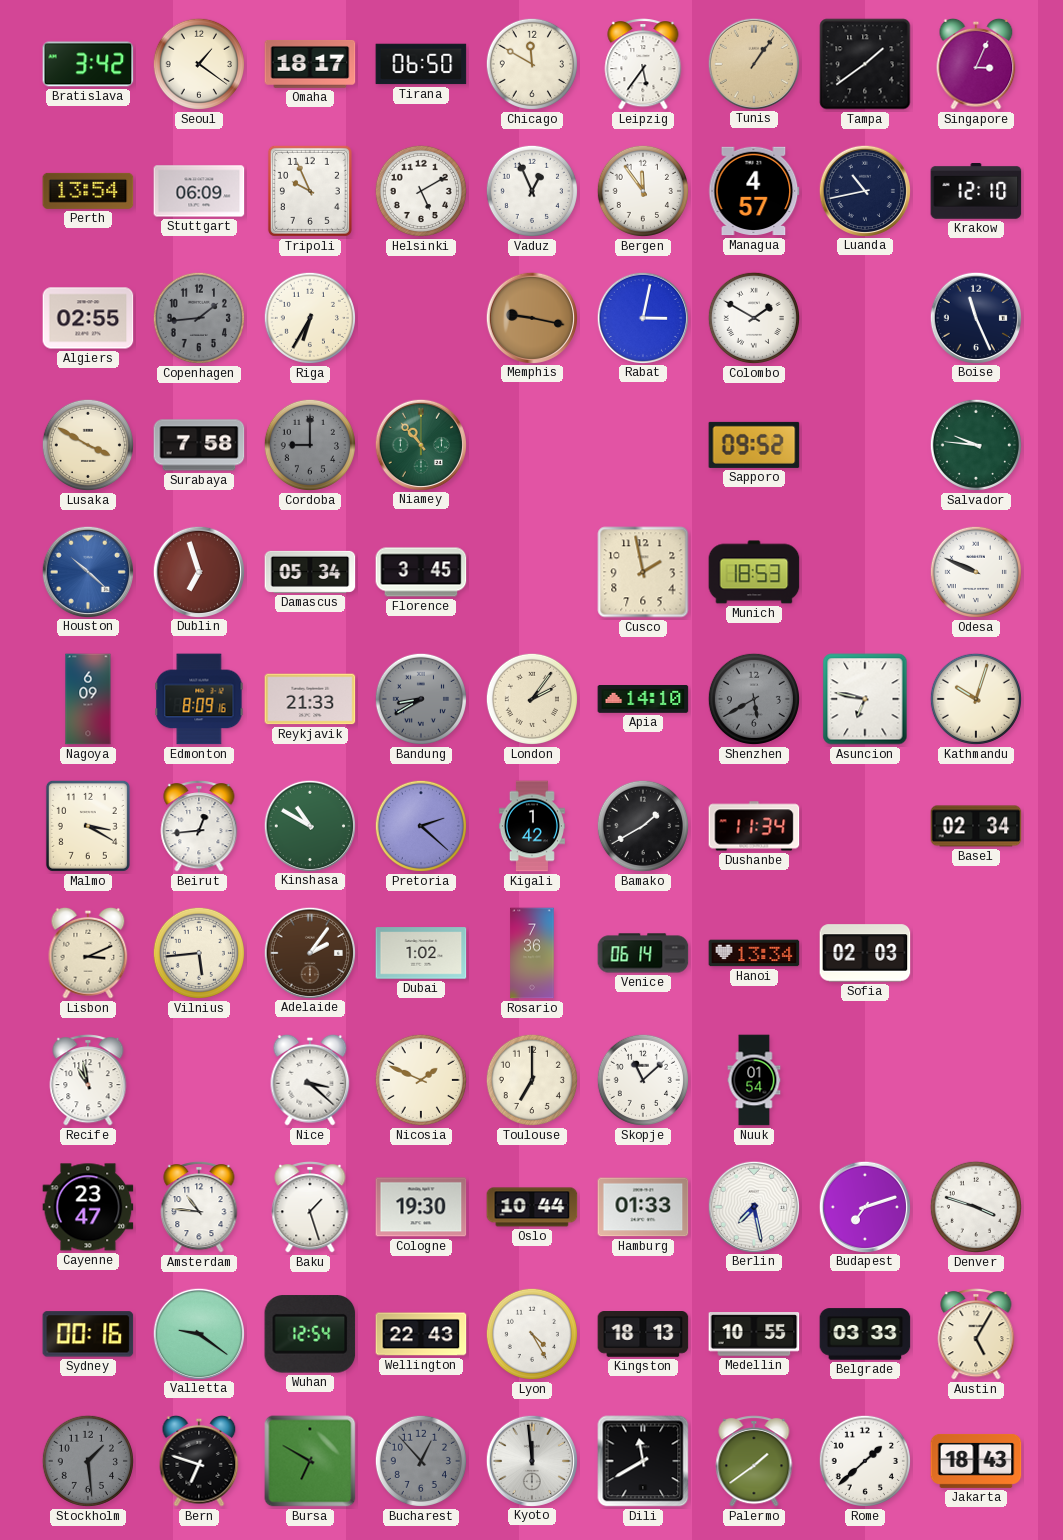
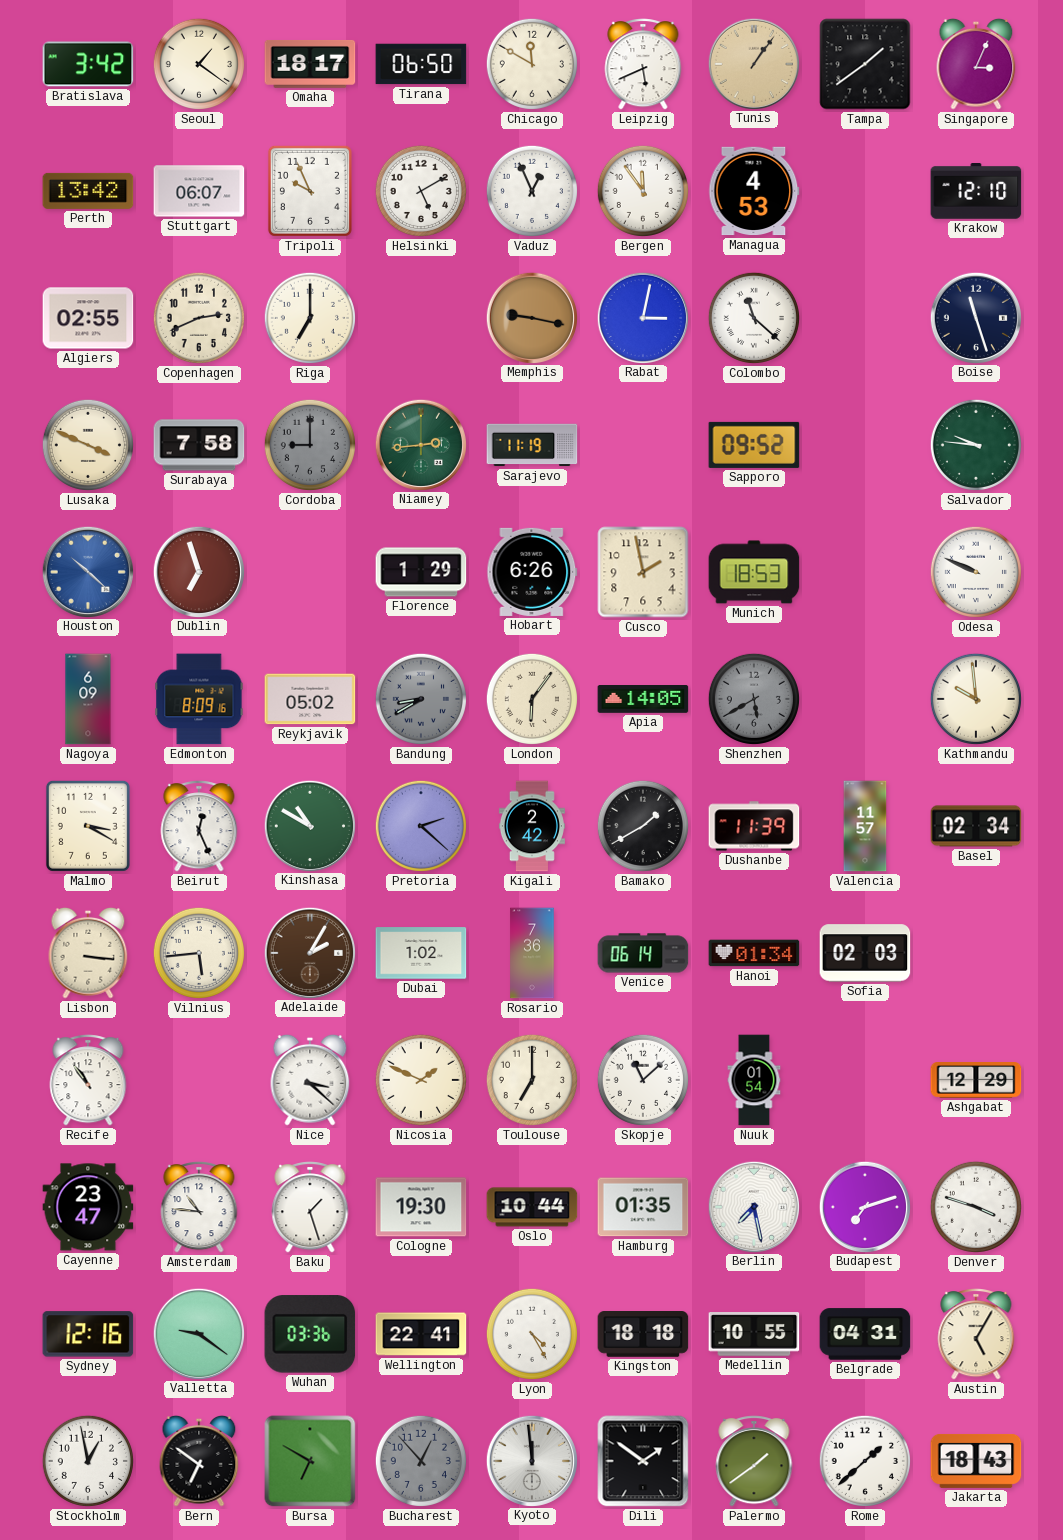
Leipzig: 5:36 -> 5:41 (643, 64)
Perth: 13:54 -> 13:42 (88, 191)
Stuttgart: 06:09 -> 06:07 (199, 191)
Managua: 4:57 -> 4:53 (754, 191)
Luanda: 10:43 -> none (864, 190)
Copenhagen: 1:44 -> 2:41 (199, 318)
Copenhagen dial: grey -> cream (199, 318)
Riga: 6:35 -> 7:00 (310, 318)
Colombo: 1:50 -> 11:22 (754, 318)
Boise: 11:26 -> 11:27 (975, 317)
Lusaka: 3:50 -> 3:49 (88, 445)
Niamey: 10:53 -> 2:44 (420, 444)
Sarajevo: none -> 11:19 (532, 445)
Damascus: 05:34 -> none (310, 572)
Florence: 3:45 -> 1:29 (421, 572)
Hobart: none -> 6:26 (532, 572)
Reykjavik: 21:33 -> 05:02 (310, 699)
London: 2:06 -> 6:06 (532, 699)
Apia: 14:10 -> 14:05 (643, 700)
Asuncion: 6:47 -> none (865, 699)
Kathmandu: 10:03 -> 9:59 (976, 699)
Beirut: 12:44 -> 12:26 (199, 826)
Kigali: 1:42 -> 2:42 (532, 826)
Dushanbe: 11:34 -> 11:39 (754, 826)
Valencia: none -> 11:57 (865, 826)
Lisbon: 3:11 -> 3:16 (88, 953)
Adelaide: 2:06 -> 2:05 (309, 952)
Hanoi: 13:34 -> 01:34 (754, 953)
Recife: 10:58 -> 10:54 (88, 1080)
Ashgabat: none -> 12:29 (976, 1081)
Hamburg: 01:33 -> 01:35 (643, 1207)
Sydney: 00:16 -> 12:16 (88, 1334)
Wuhan: 12:54 -> 03:36 (310, 1334)
Wellington: 22:43 -> 22:41 (421, 1334)
Kingston: 18:13 -> 18:18 (643, 1334)
Belgrade: 03:33 -> 04:31 (865, 1334)
Stockholm: 1:29 -> 12:58 (88, 1461)
Stockholm dial: grey -> white (88, 1461)
Bern: 6:48 -> 6:51 (199, 1461)
Dili: 11:40 -> 1:51 (643, 1461)
